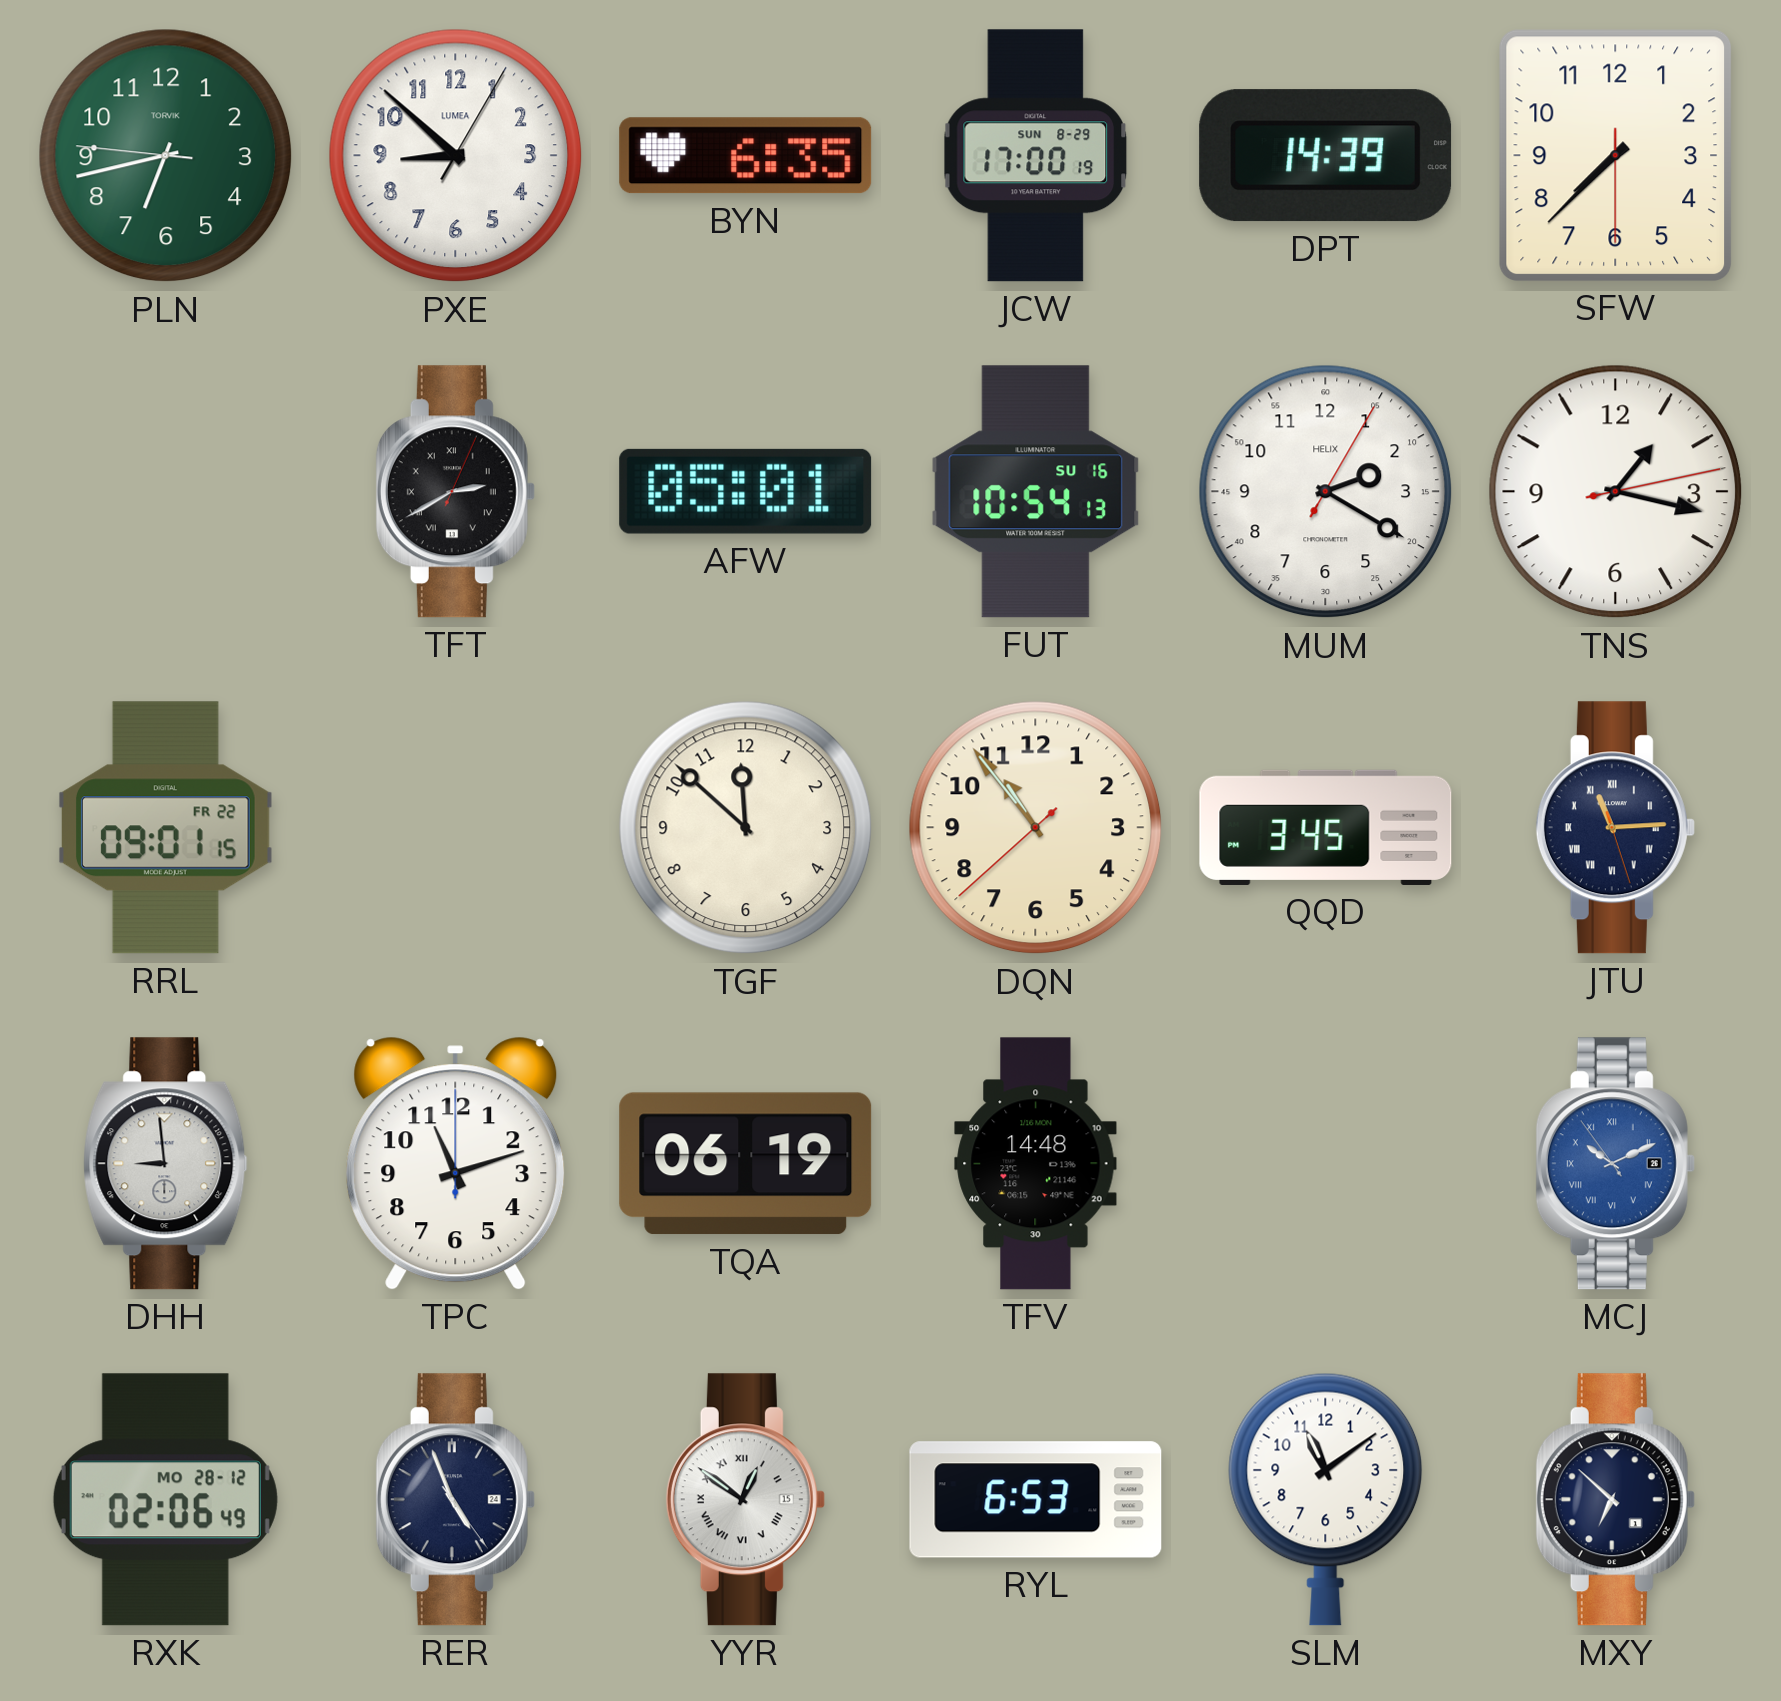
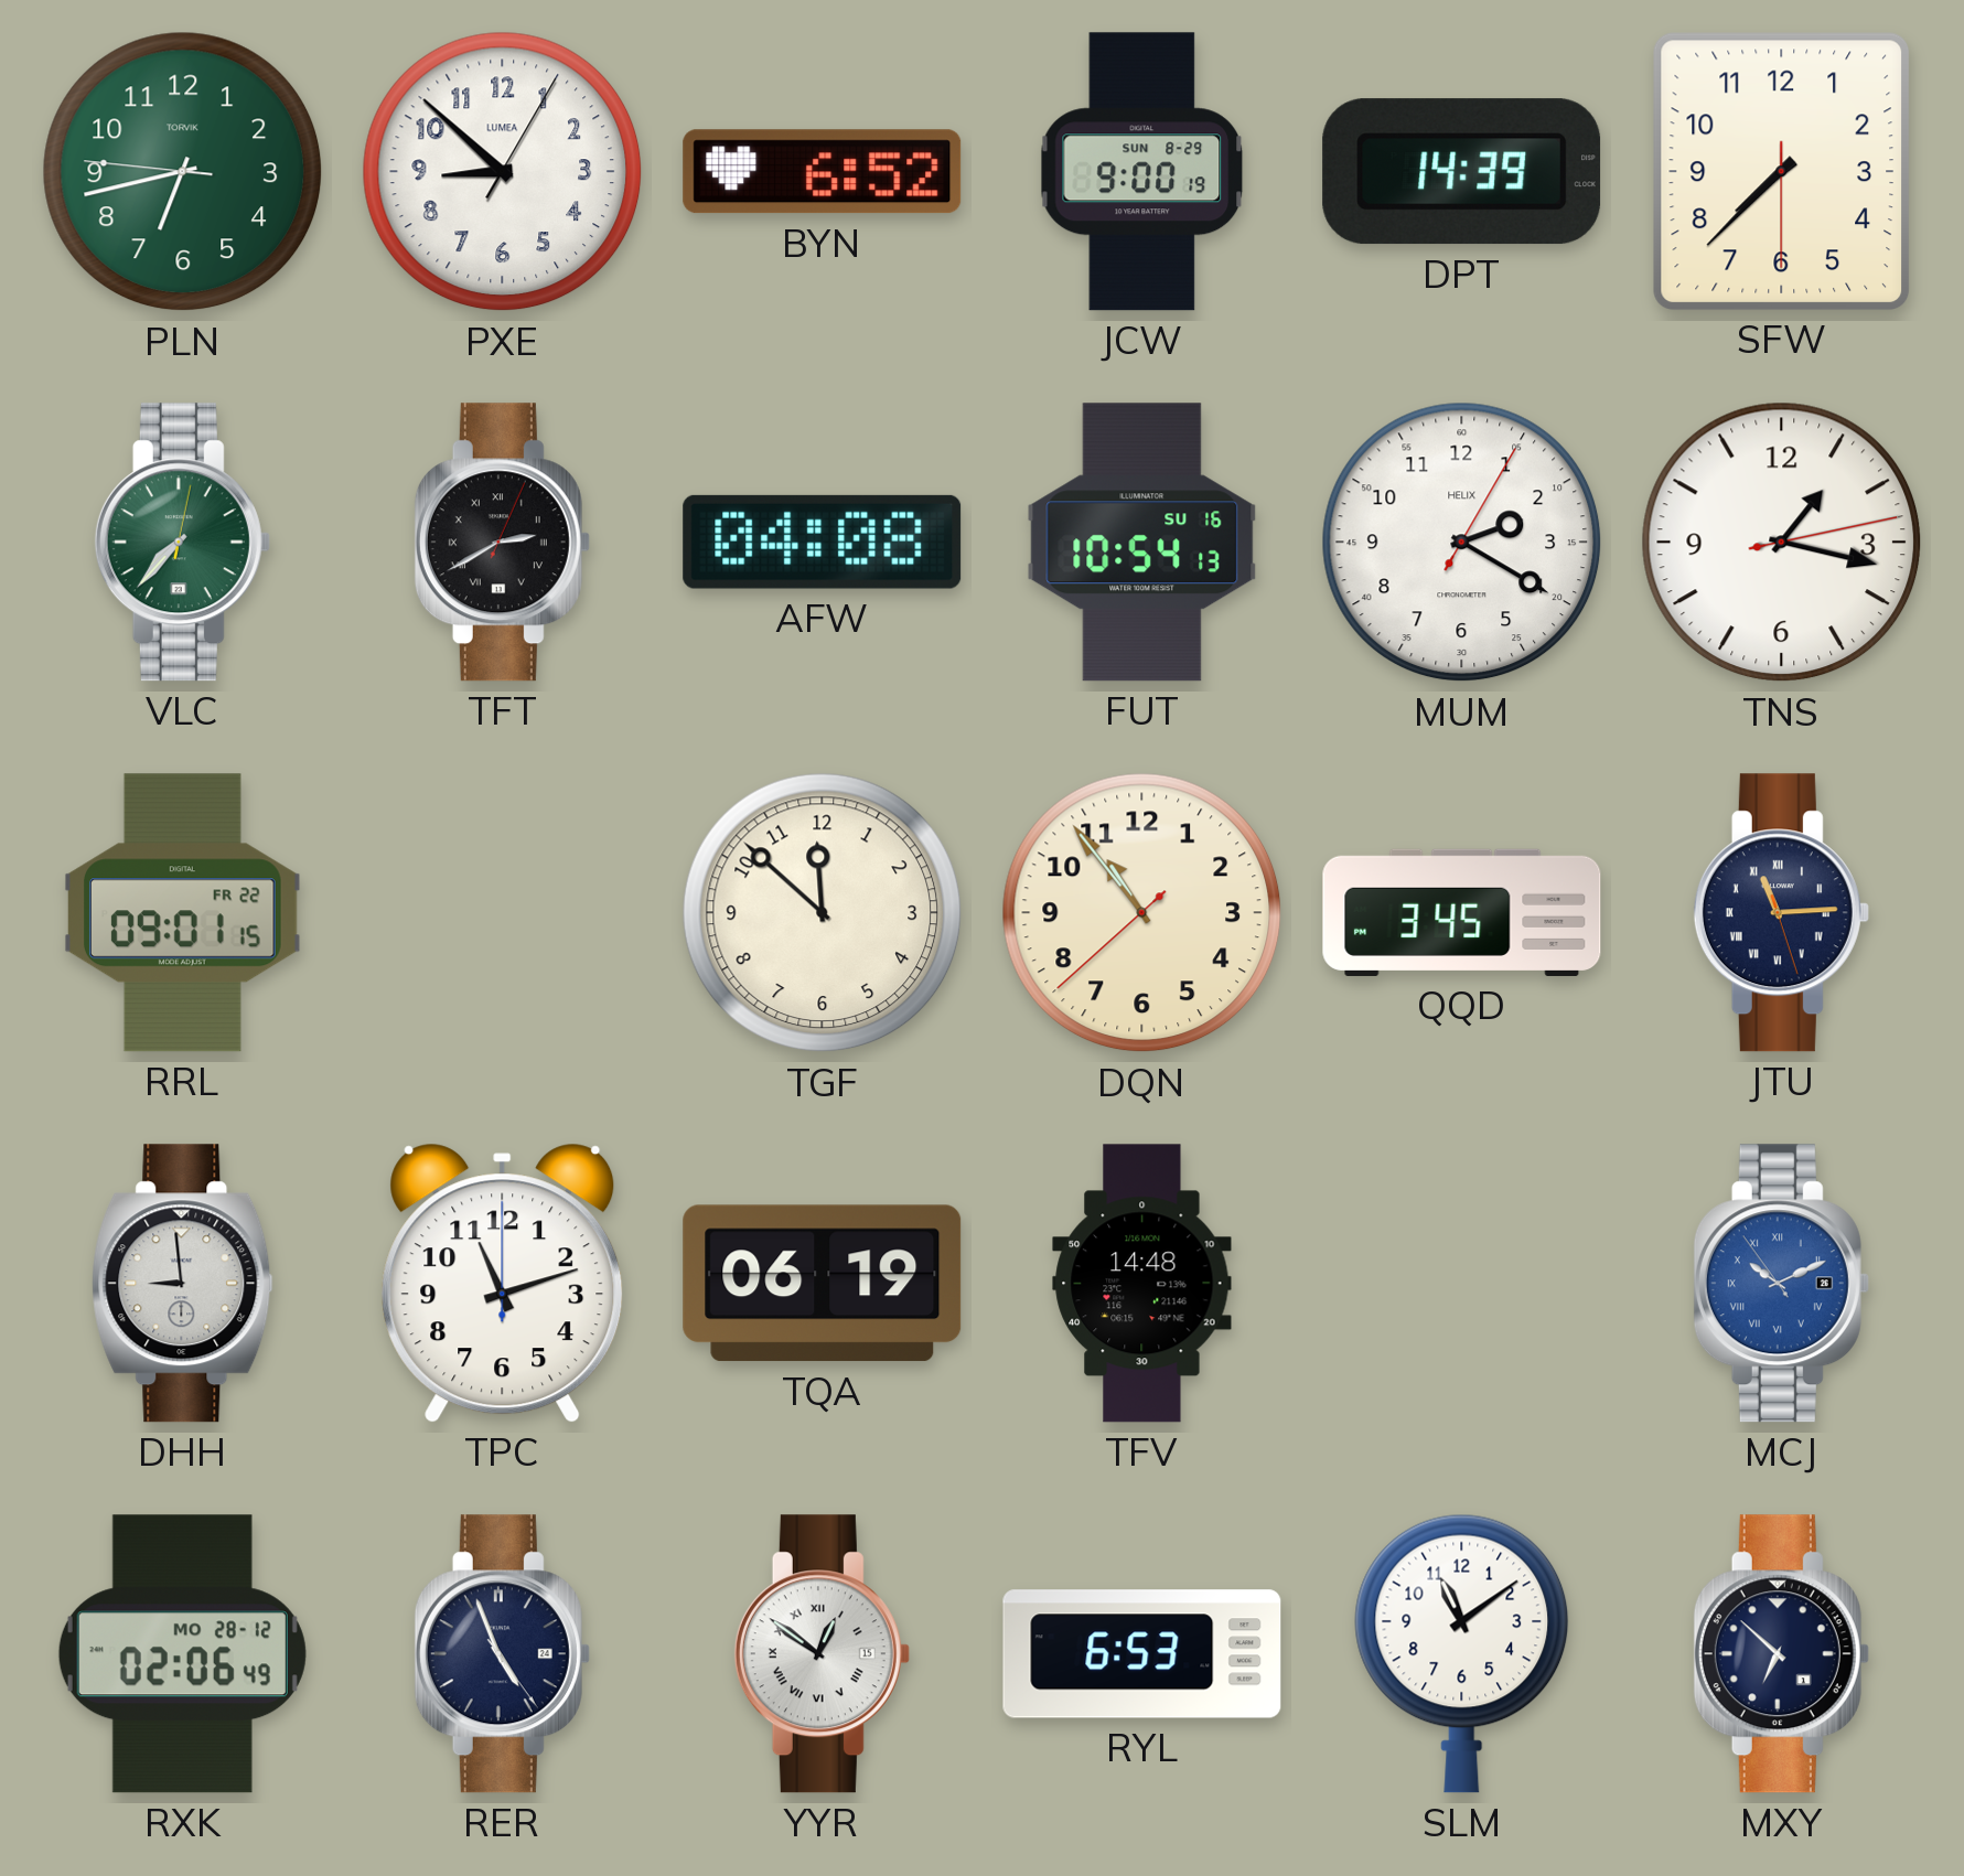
BYN: 6:35 -> 6:52 (823, 172)
JCW: 17:00 -> 9:00 (1142, 172)
VLC: none -> 7:37 (182, 543)
AFW: 05:01 -> 04:08 (823, 542)
